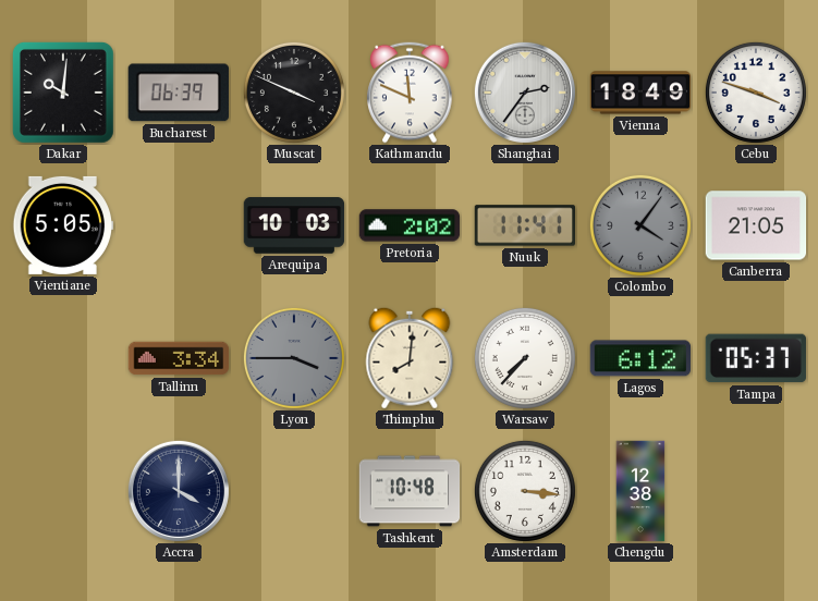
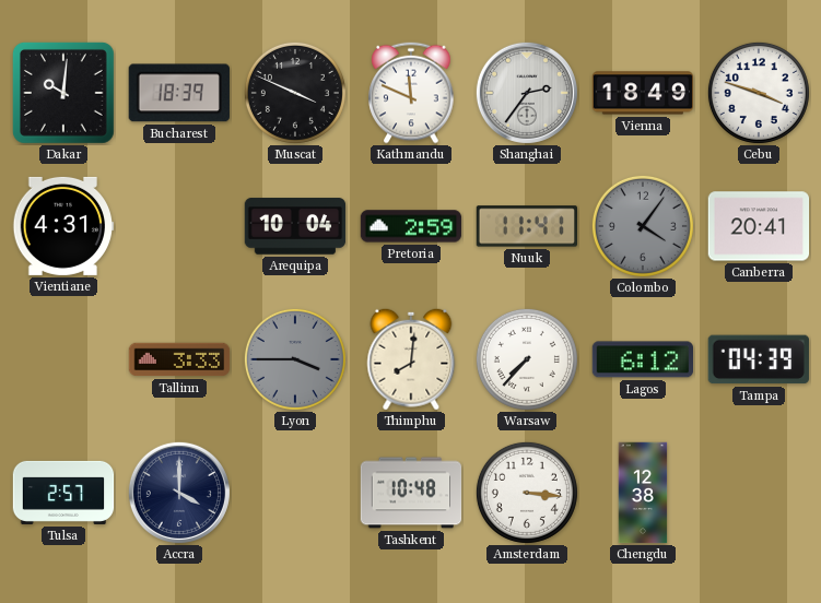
Bucharest: 06:39 -> 18:39 (179, 93)
Vientiane: 5:05 -> 4:31 (63, 226)
Arequipa: 10:03 -> 10:04 (295, 226)
Pretoria: 2:02 -> 2:59 (411, 226)
Canberra: 21:05 -> 20:41 (759, 226)
Tallinn: 3:34 -> 3:33 (179, 359)
Tampa: 05:37 -> 04:39 (759, 359)
Tulsa: none -> 2:57 (63, 493)
